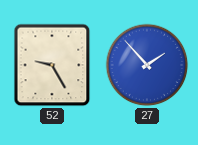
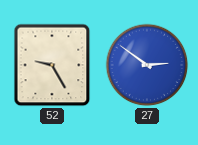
27: 1:53 -> 2:51 (147, 65)
